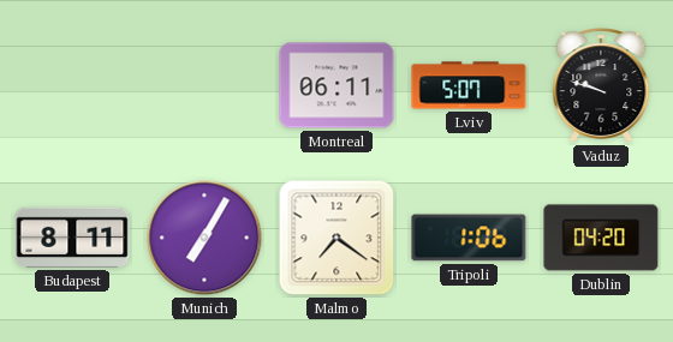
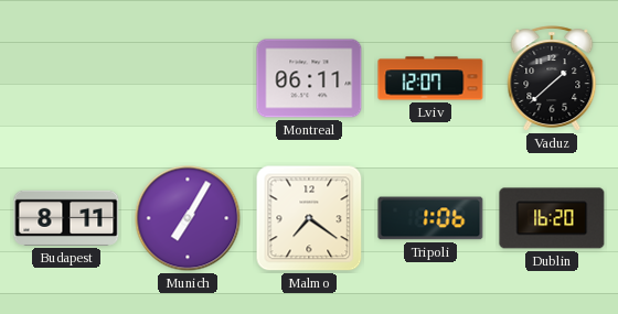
Lviv: 5:07 -> 12:07 (430, 78)
Vaduz: 9:48 -> 1:38 (552, 78)
Dublin: 04:20 -> 16:20 (552, 218)
